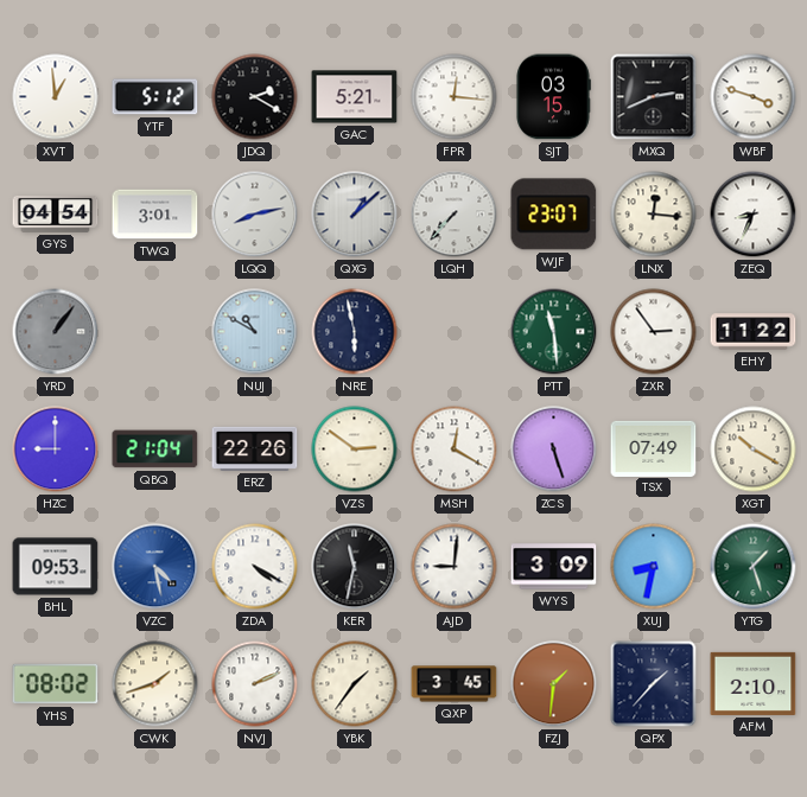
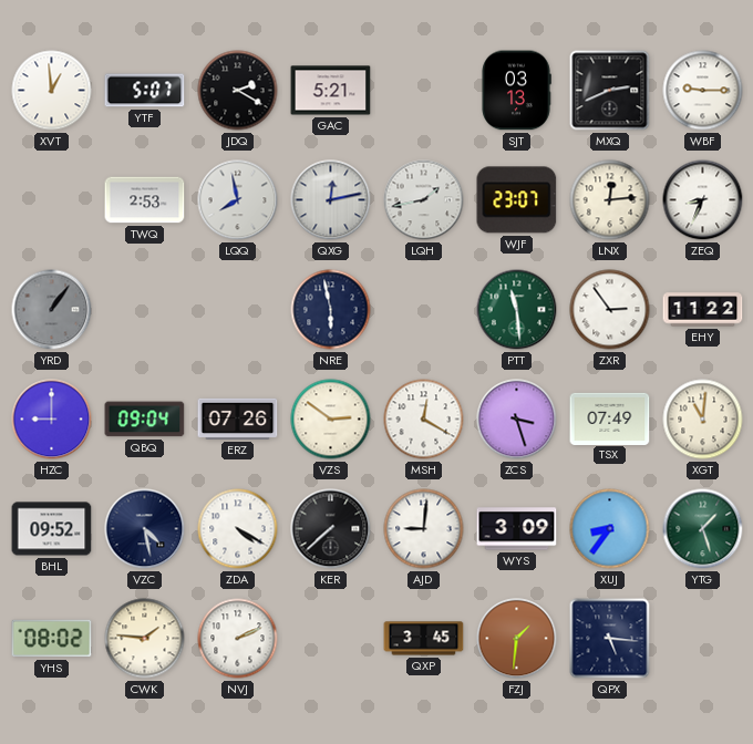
YTF: 5:12 -> 5:07 (145, 91)
FPR: 12:16 -> none (455, 97)
SJT: 03:15 -> 03:13 (516, 91)
WBF: 3:48 -> 9:15 (703, 91)
GYS: 04:54 -> none (56, 213)
TWQ: 3:01 -> 2:53 (145, 200)
LQQ: 8:13 -> 7:58 (238, 200)
QXG: 1:08 -> 12:13 (331, 200)
LQH: 7:37 -> 1:43 (424, 200)
LNX: 12:16 -> 12:14 (610, 200)
NUJ: 10:50 -> none (255, 332)
QBQ: 21:04 -> 09:04 (145, 420)
ERZ: 22:26 -> 07:26 (238, 418)
ZCS: 5:27 -> 3:27 (517, 420)
XGT: 10:20 -> 11:01 (703, 420)
BHL: 09:53 -> 09:52 (52, 529)
VZC dial: blue -> navy (145, 529)
KER: 11:32 -> 7:38 (331, 529)
XUJ: 8:32 -> 8:36 (610, 529)
CWK: 1:42 -> 1:46 (145, 639)
YBK: 1:36 -> none (355, 684)
QPX: 1:37 -> 5:16 (610, 639)
AFM: 2:10 -> none (754, 683)
